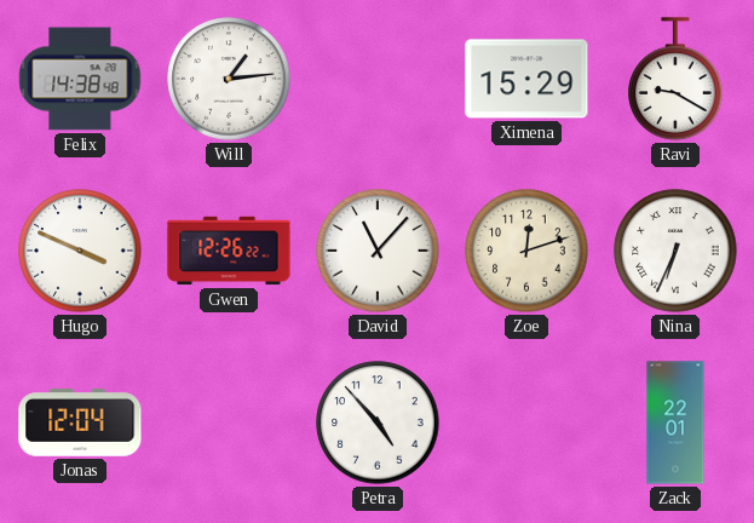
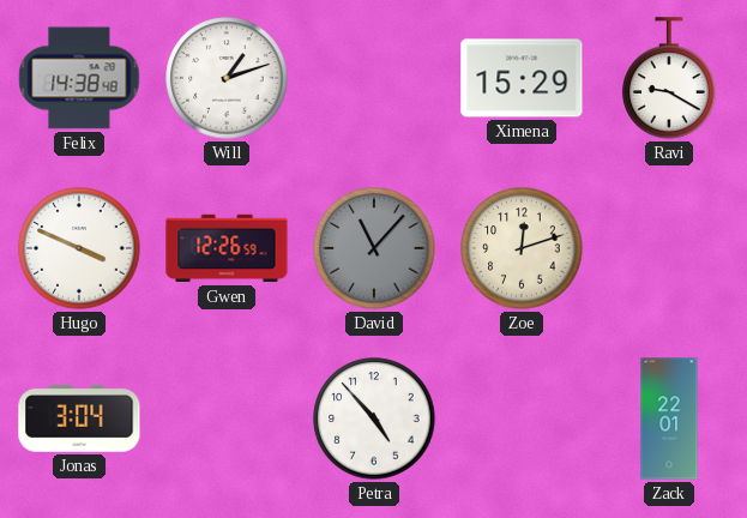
Will: 1:14 -> 1:12 (227, 78)
Gwen: 12:26:22 -> 12:26:59 (227, 248)
David dial: white -> grey (374, 248)
Nina: 6:34 -> none (675, 251)
Jonas: 12:04 -> 3:04 (79, 418)
